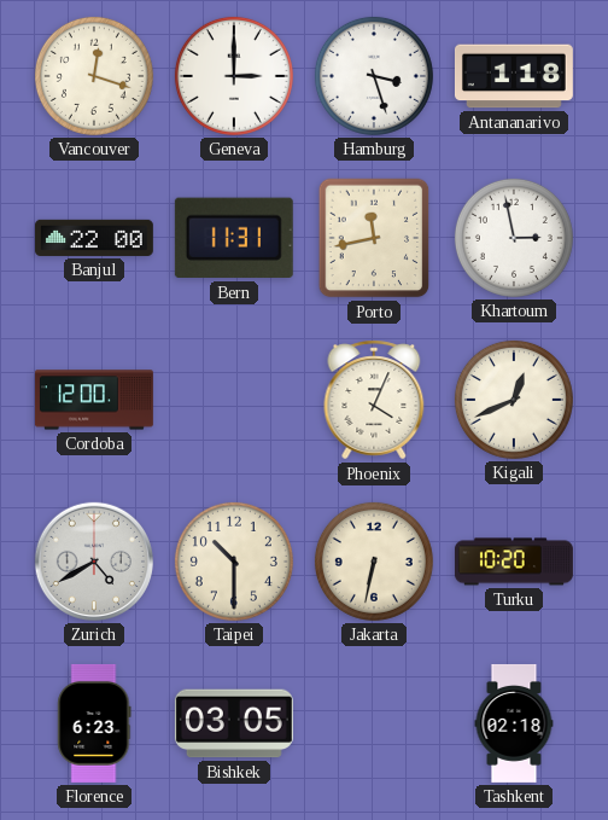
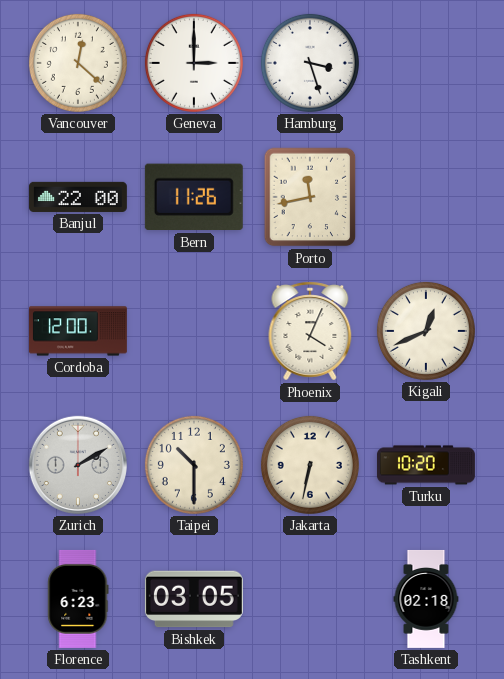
Vancouver: 12:18 -> 12:22 (78, 63)
Antananarivo: 1:18 -> none (514, 76)
Bern: 11:31 -> 11:26 (194, 197)
Khartoum: 2:58 -> none (514, 238)
Zurich: 4:40 -> 2:10 (78, 465)
